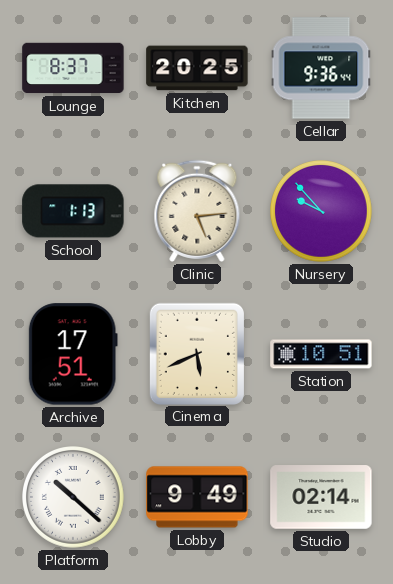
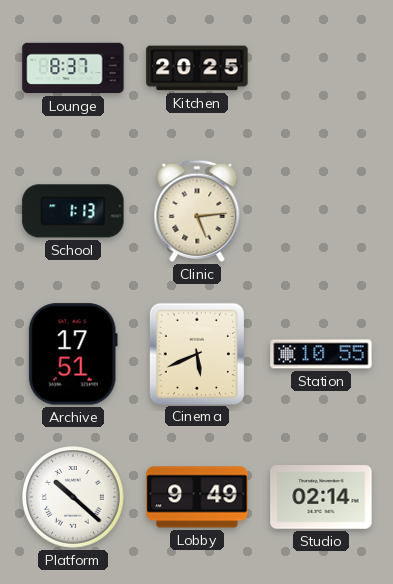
Cellar: 9:36 -> none (321, 68)
Nursery: 9:53 -> none (322, 212)
Station: 10:51 -> 10:55 (321, 354)
